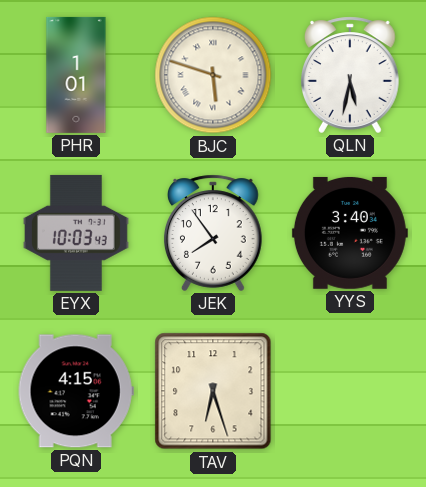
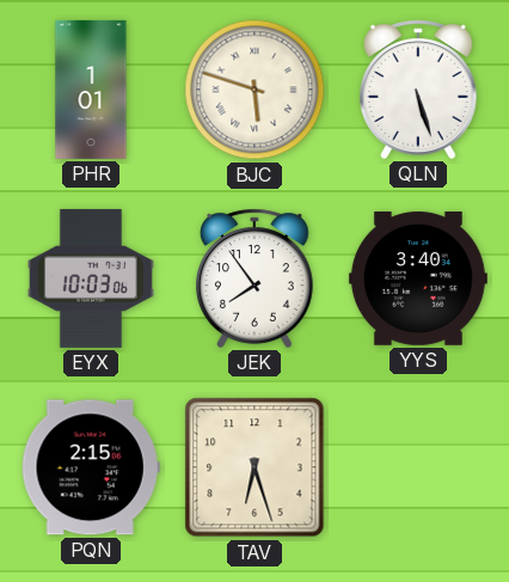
QLN: 5:32 -> 5:27 (418, 90)
EYX: 10:03:43 -> 10:03:06 (91, 278)
PQN: 4:15 -> 2:15 (91, 467)
